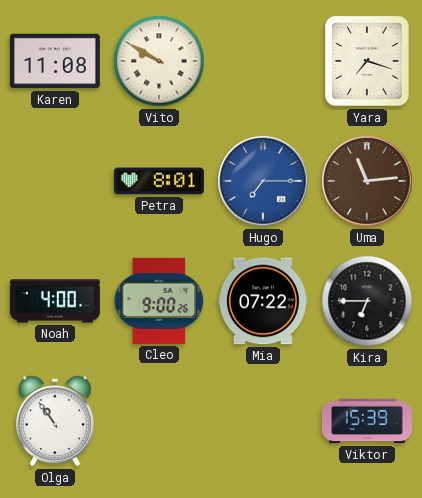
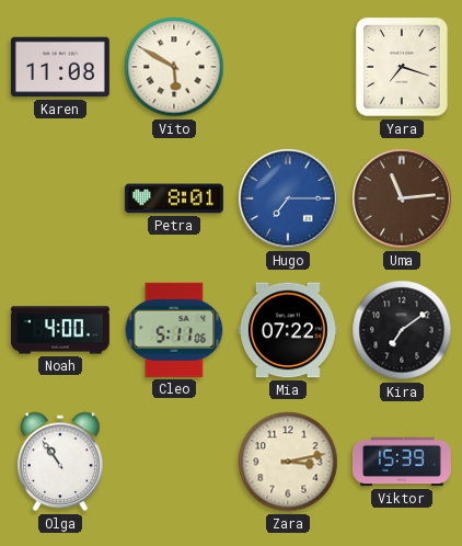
Vito: 9:50 -> 5:50 (174, 67)
Cleo: 9:00 -> 5:11 (174, 330)
Kira: 6:45 -> 7:09 (402, 330)
Zara: none -> 3:13 (288, 462)
